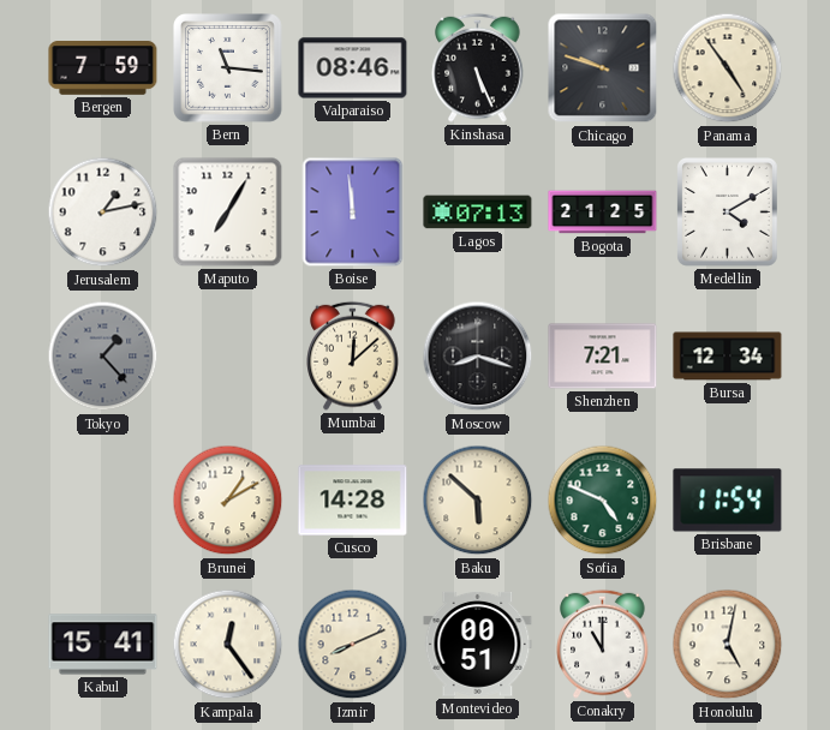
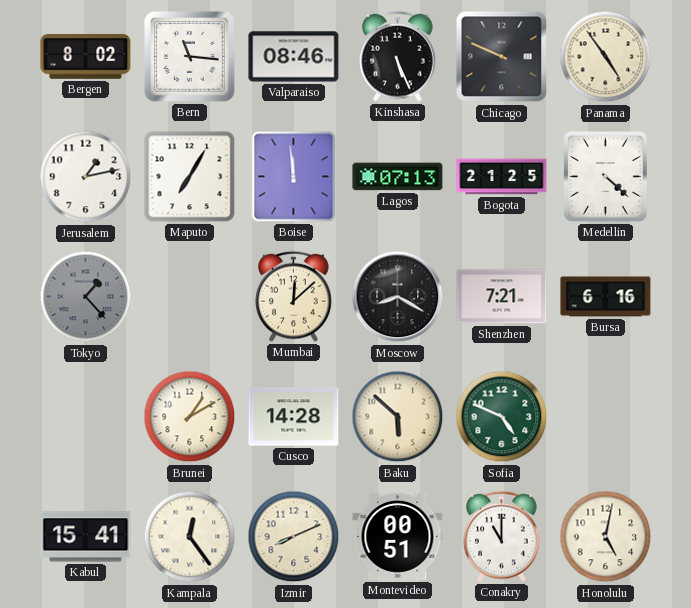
Bergen: 7:59 -> 8:02 (86, 57)
Chicago: 9:48 -> 9:49 (502, 57)
Medellin: 4:10 -> 4:22 (606, 177)
Moscow: 8:18 -> 8:20 (398, 297)
Bursa: 12:34 -> 6:16 (606, 297)
Brisbane: 11:54 -> none (728, 501)
